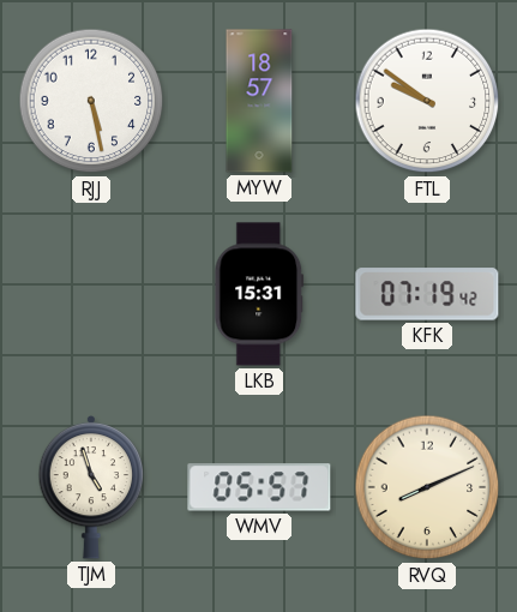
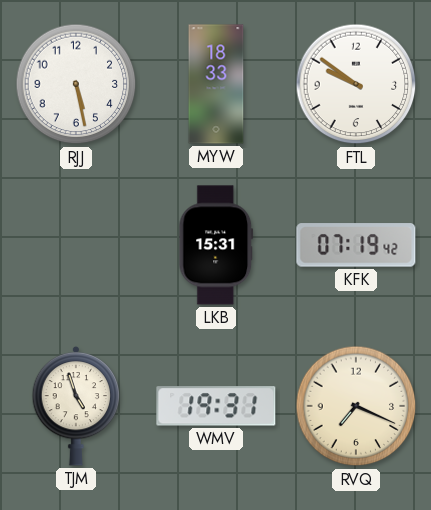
MYW: 18:57 -> 18:33 (216, 84)
WMV: 05:57 -> 19:31 (216, 406)
RVQ: 8:11 -> 7:19 (356, 406)
